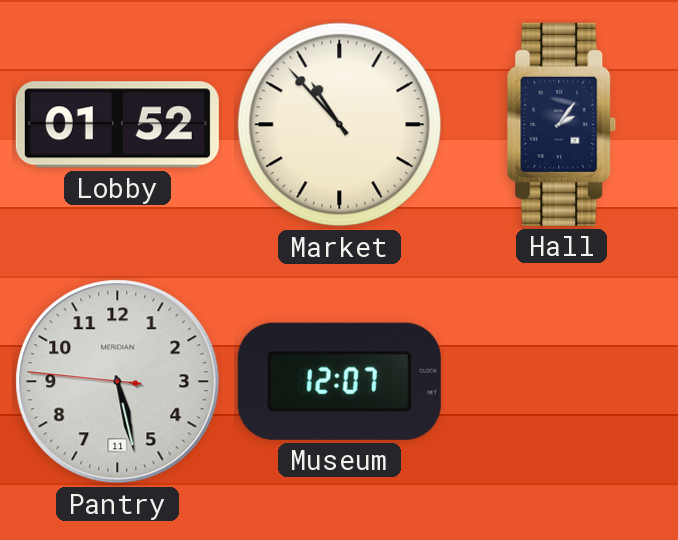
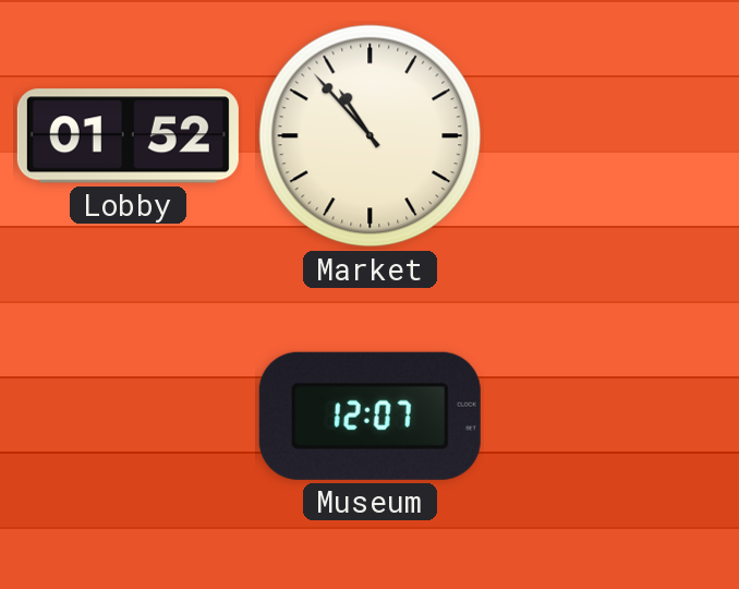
Hall: 2:06 -> none (562, 124)
Pantry: 5:27 -> none (118, 382)
